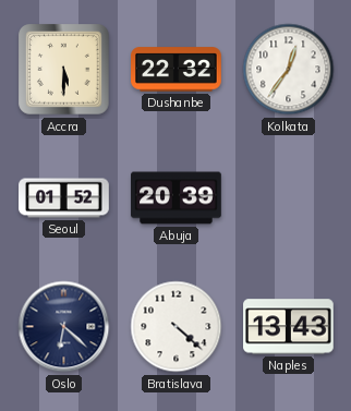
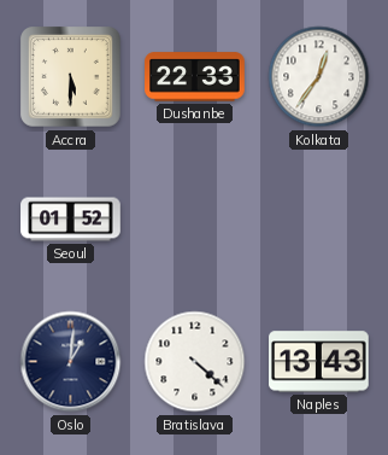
Dushanbe: 22:32 -> 22:33 (195, 77)
Abuja: 20:39 -> none (177, 198)
Oslo: 6:22 -> 1:01 (71, 362)
